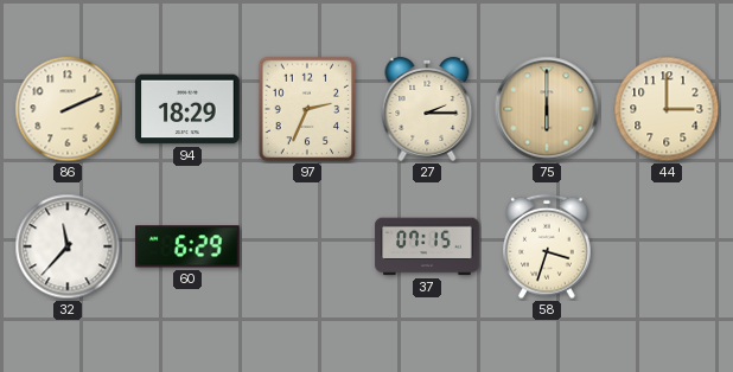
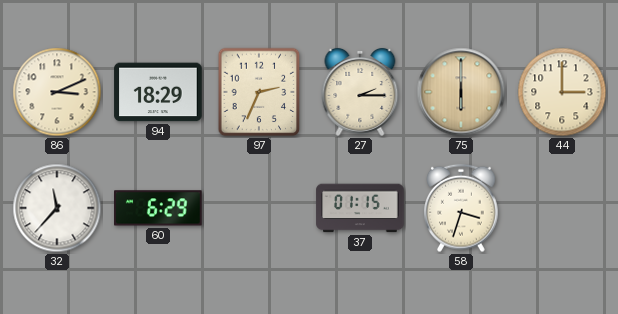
86: 2:11 -> 3:11 (57, 92)
37: 07:15 -> 01:15 (360, 208)
